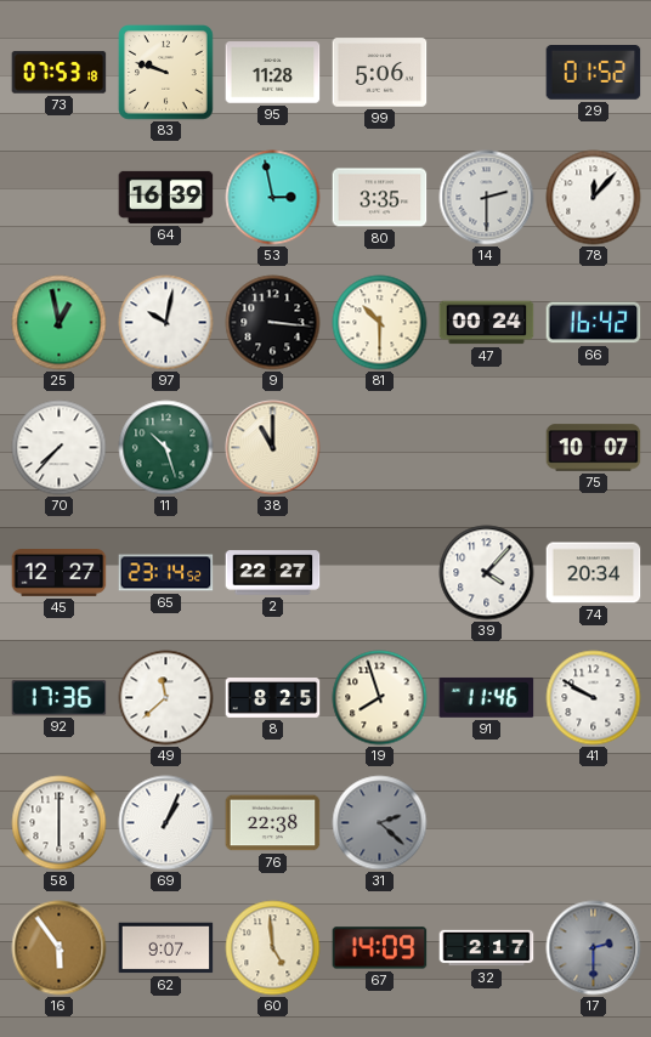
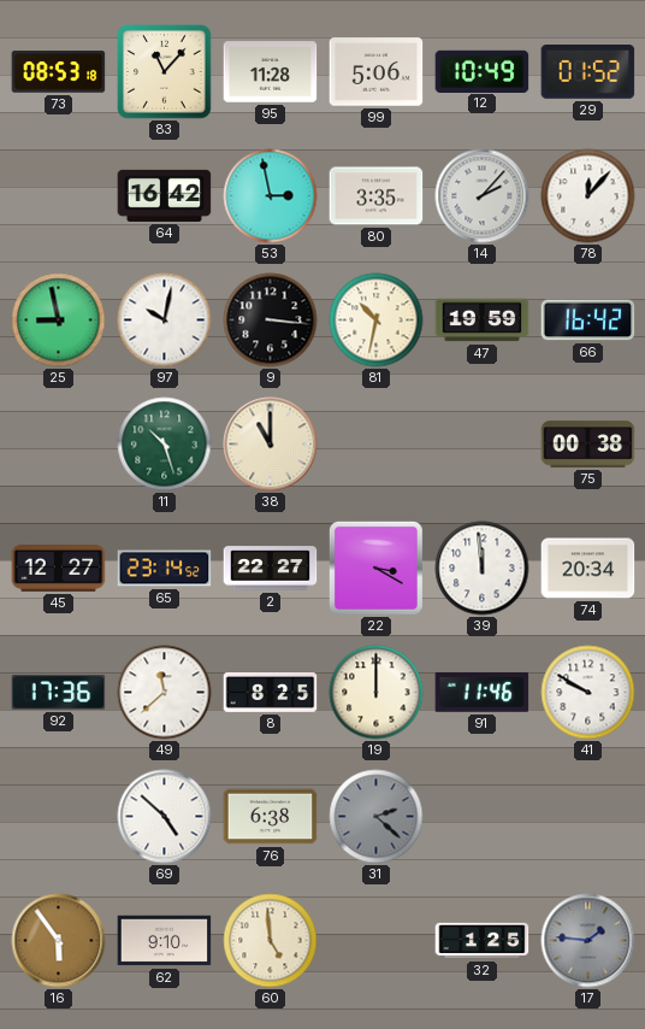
73: 07:53 -> 08:53 (59, 72)
83: 9:48 -> 11:07 (165, 72)
12: none -> 10:49 (483, 71)
64: 16:39 -> 16:42 (165, 195)
14: 2:30 -> 2:07 (483, 196)
25: 12:58 -> 8:58 (59, 321)
81: 10:30 -> 10:32 (377, 321)
47: 00:24 -> 19:59 (483, 321)
70: 7:37 -> none (60, 448)
75: 10:07 -> 00:38 (588, 445)
22: none -> 3:20 (375, 568)
39: 4:07 -> 11:59 (483, 569)
19: 7:57 -> 12:00 (377, 693)
58: 6:00 -> none (60, 823)
69: 1:04 -> 4:52 (165, 817)
76: 22:38 -> 6:38 (271, 817)
62: 9:07 -> 9:10 (165, 941)
67: 14:09 -> none (380, 948)
32: 2:17 -> 1:25 (483, 941)
17: 2:30 -> 1:46 (588, 941)
